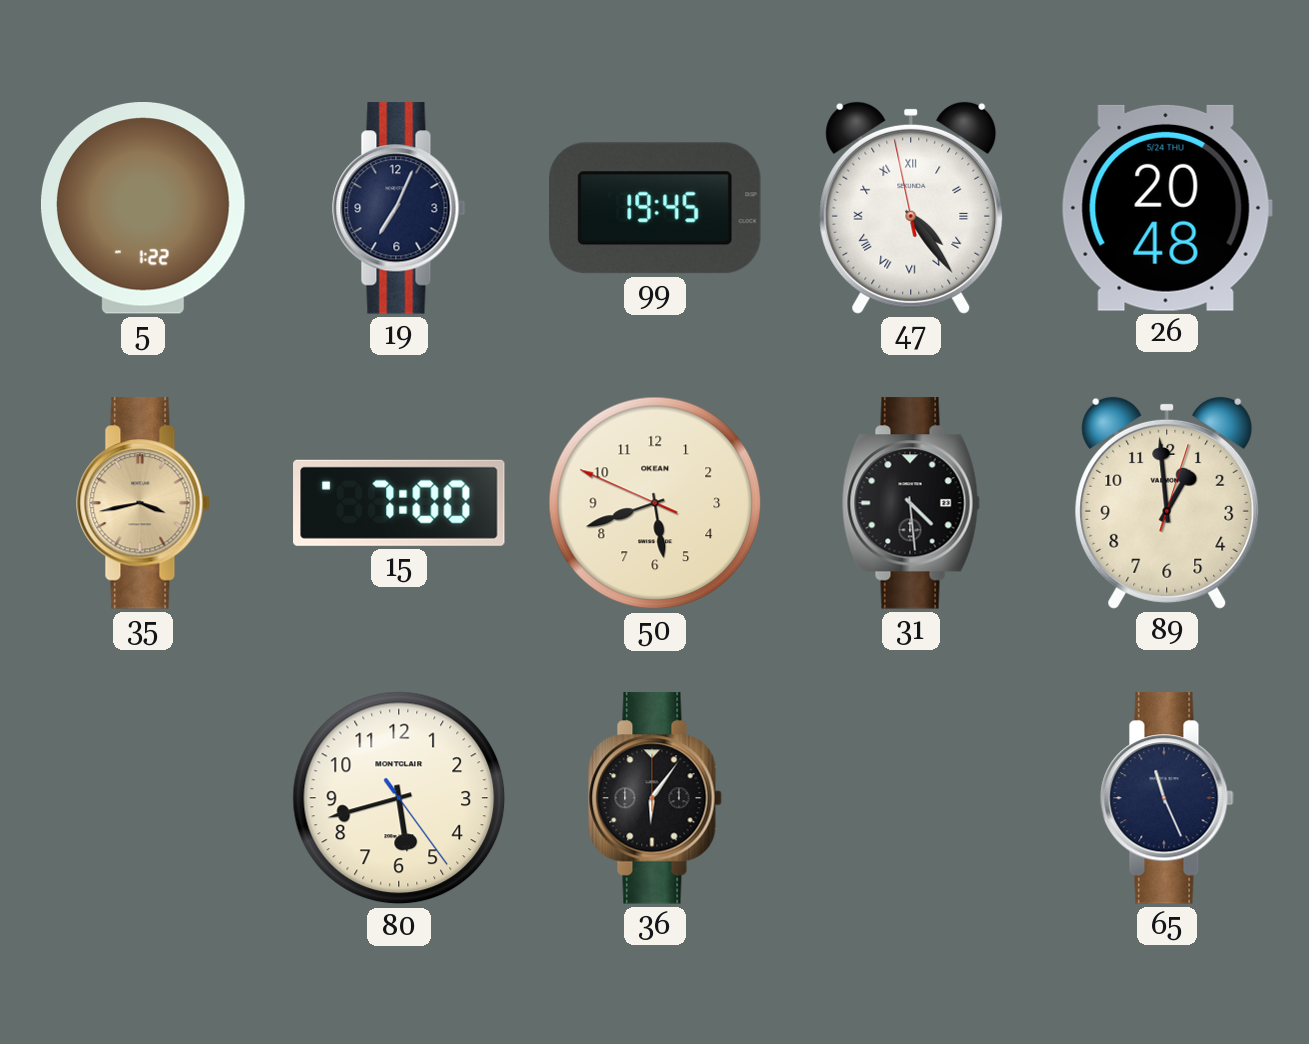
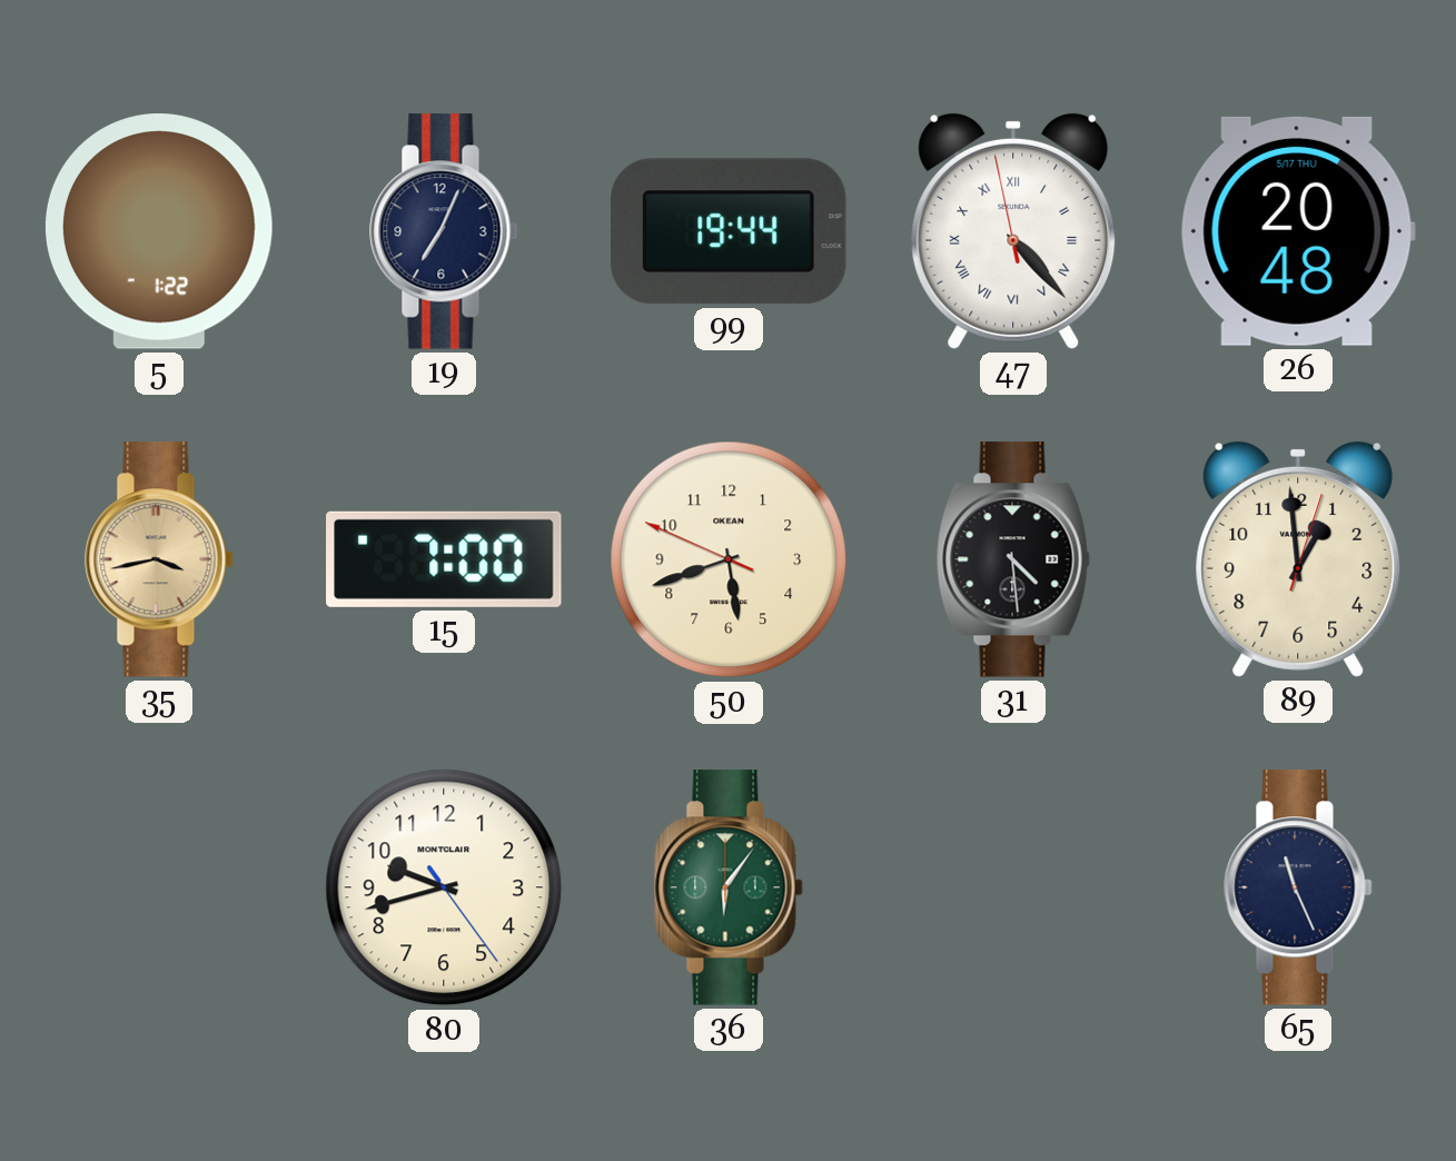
99: 19:45 -> 19:44 (730, 231)
47: 4:23 -> 4:22 (1013, 231)
26 date: 5/24 THU -> 5/17 THU (1298, 231)
80: 5:42 -> 9:42 (444, 887)
36 dial: black -> green (729, 887)
